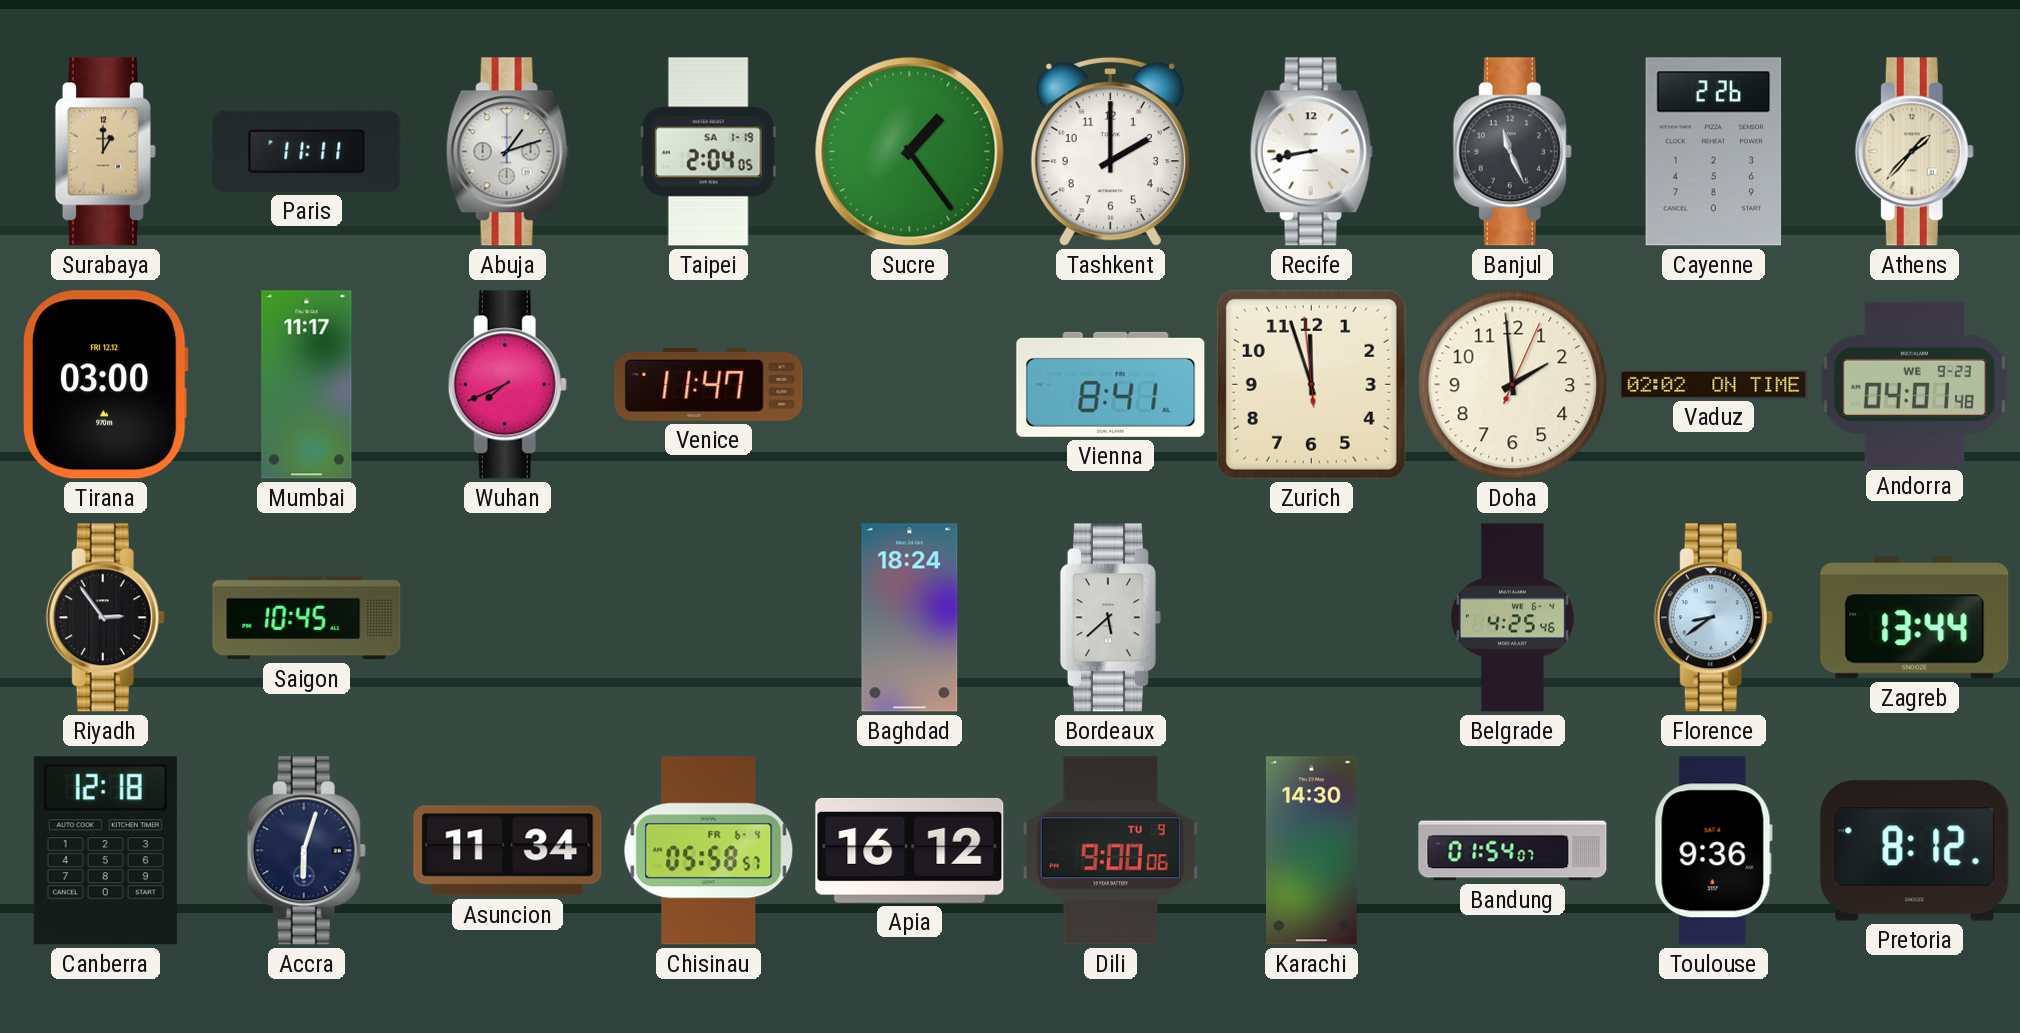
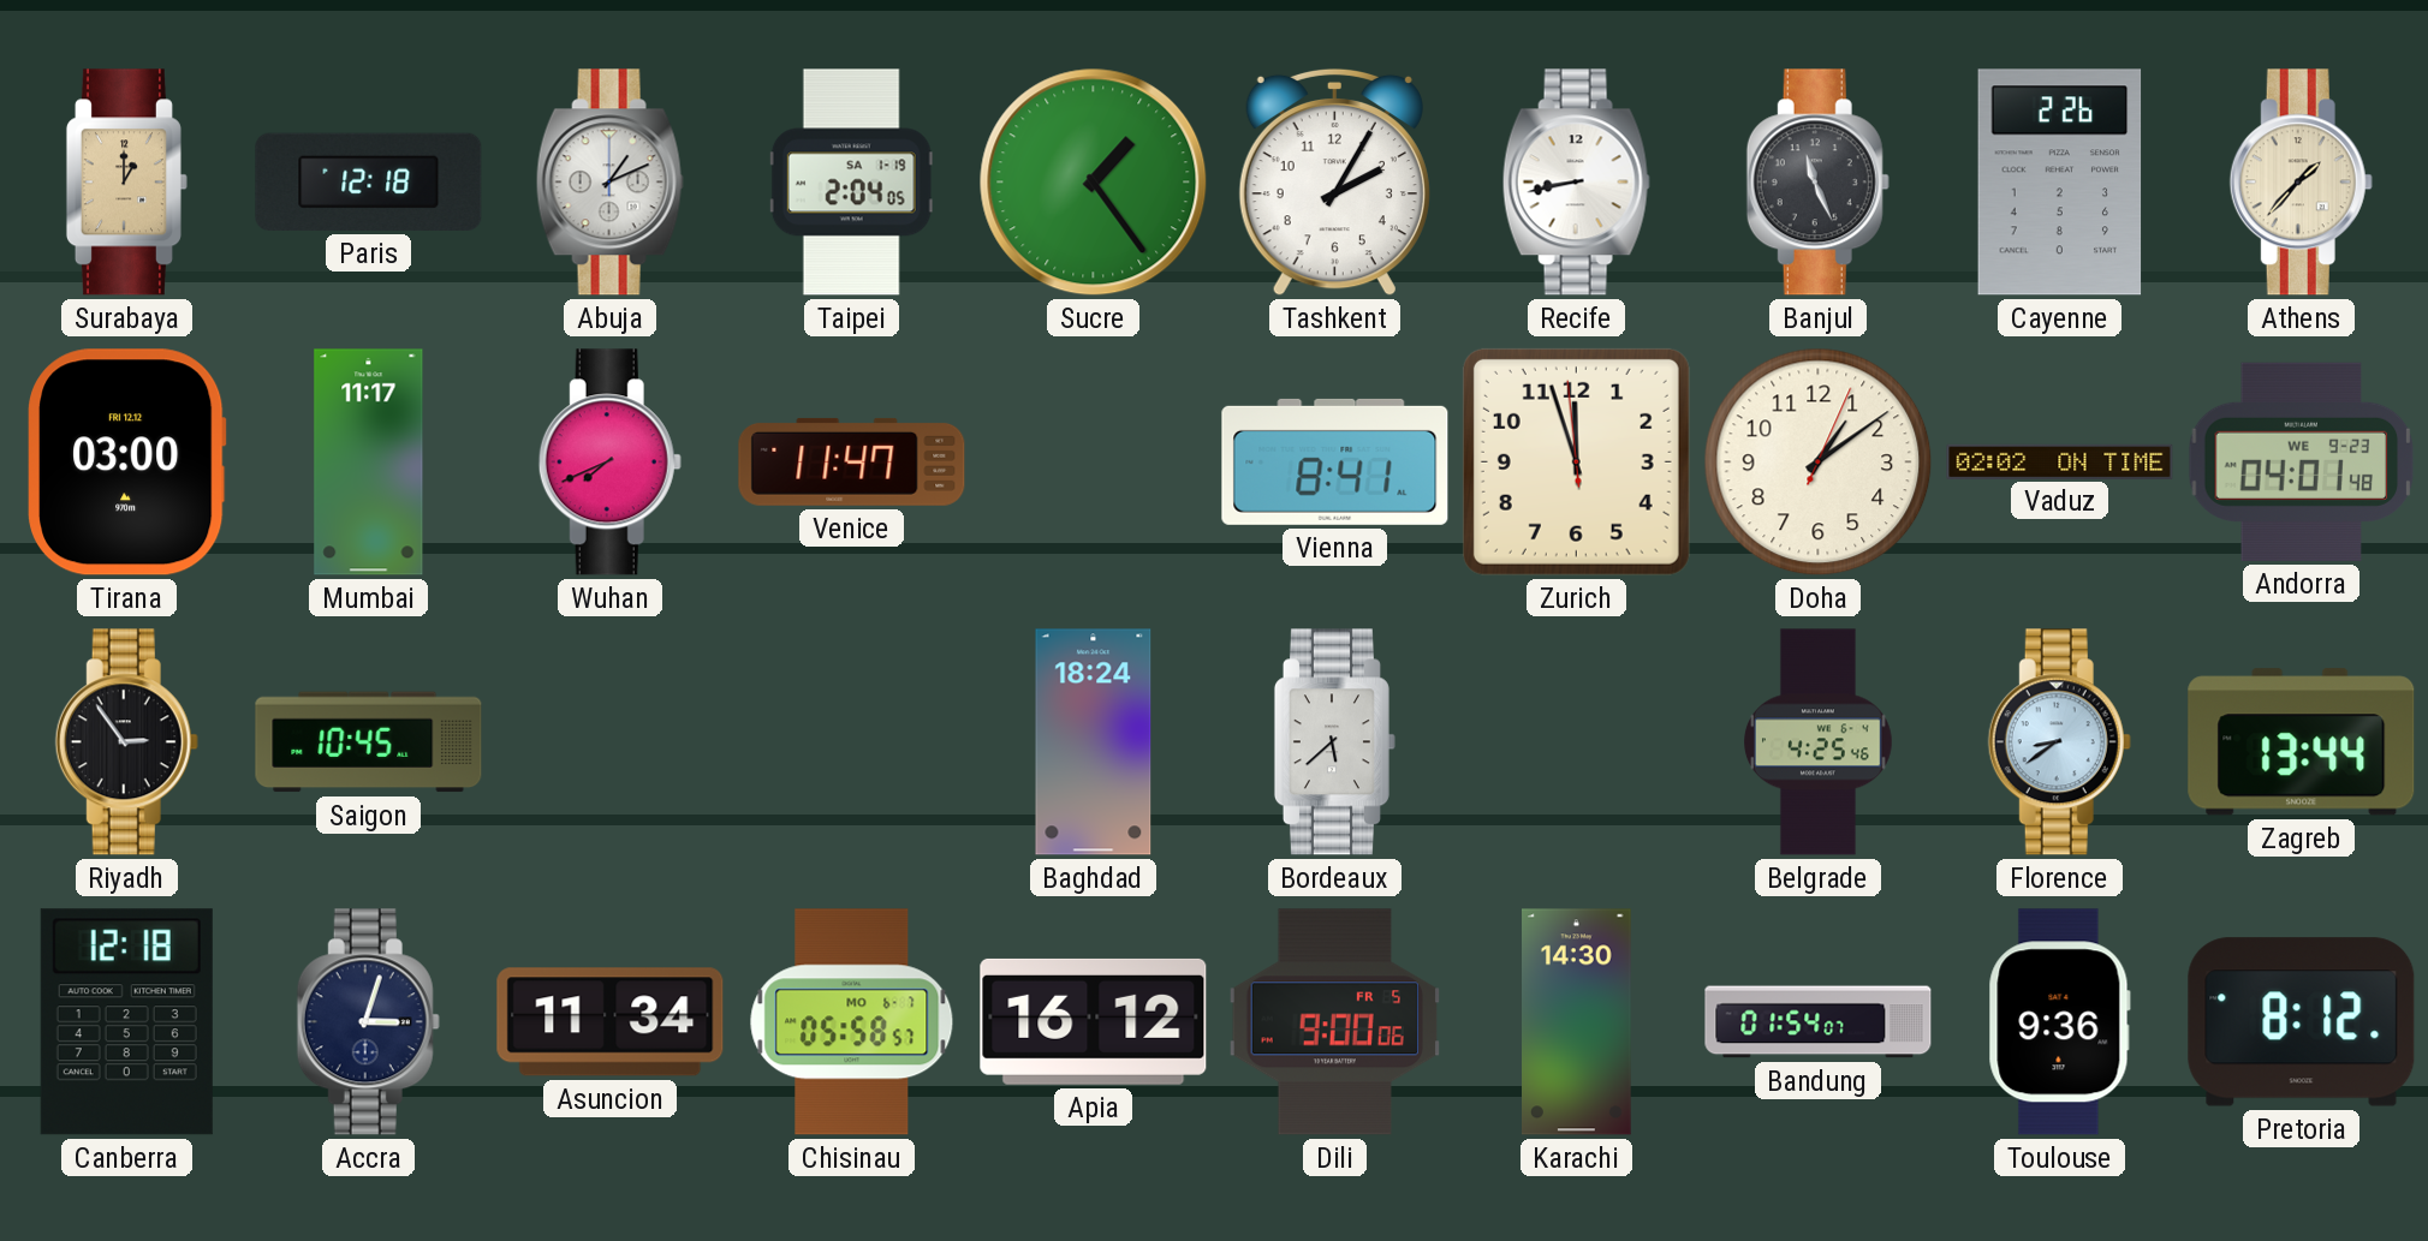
Paris: 11:11 -> 12:18 (369, 181)
Abuja: 1:12 -> 1:11 (609, 183)
Tashkent: 2:00 -> 2:05 (1334, 181)
Doha: 1:59 -> 1:09 (1819, 463)
Accra: 6:03 -> 3:03 (368, 1022)
Chisinau date: FR 6-4 -> MO 6-7 (852, 1022)
Dili date: TU 9 -> FR 5 (1334, 1022)
